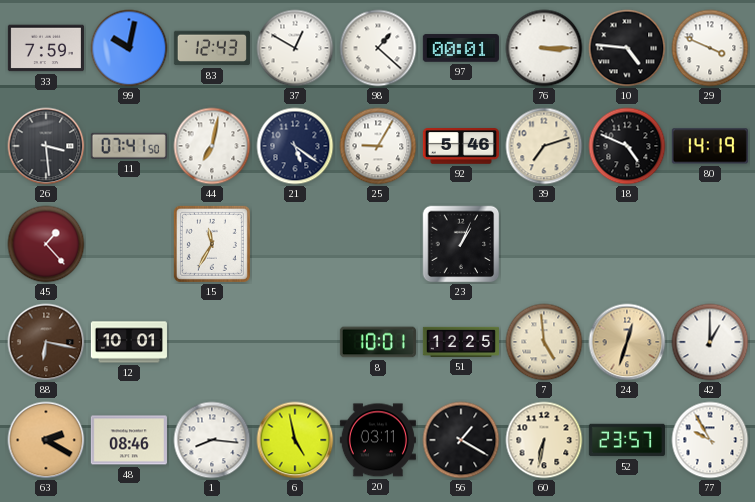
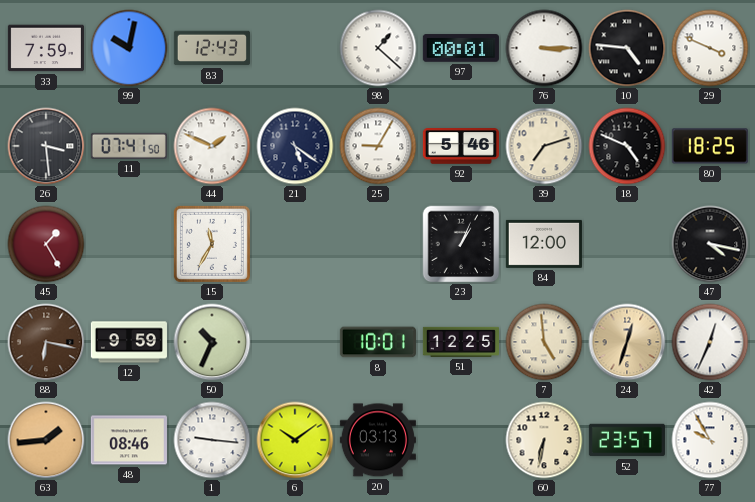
37: 12:50 -> none (295, 48)
44: 7:02 -> 1:49 (212, 146)
80: 14:19 -> 18:25 (710, 146)
45: 1:23 -> 1:25 (46, 244)
84: none -> 12:00 (544, 244)
47: none -> 4:17 (710, 244)
12: 10:01 -> 9:59 (128, 342)
50: none -> 10:34 (212, 342)
42: 1:00 -> 12:34 (710, 342)
63: 2:20 -> 1:44 (46, 440)
1: 8:16 -> 9:16 (212, 440)
6: 4:58 -> 10:09 (295, 440)
20: 03:11 -> 03:13 (378, 440)
56: 1:20 -> none (461, 440)
